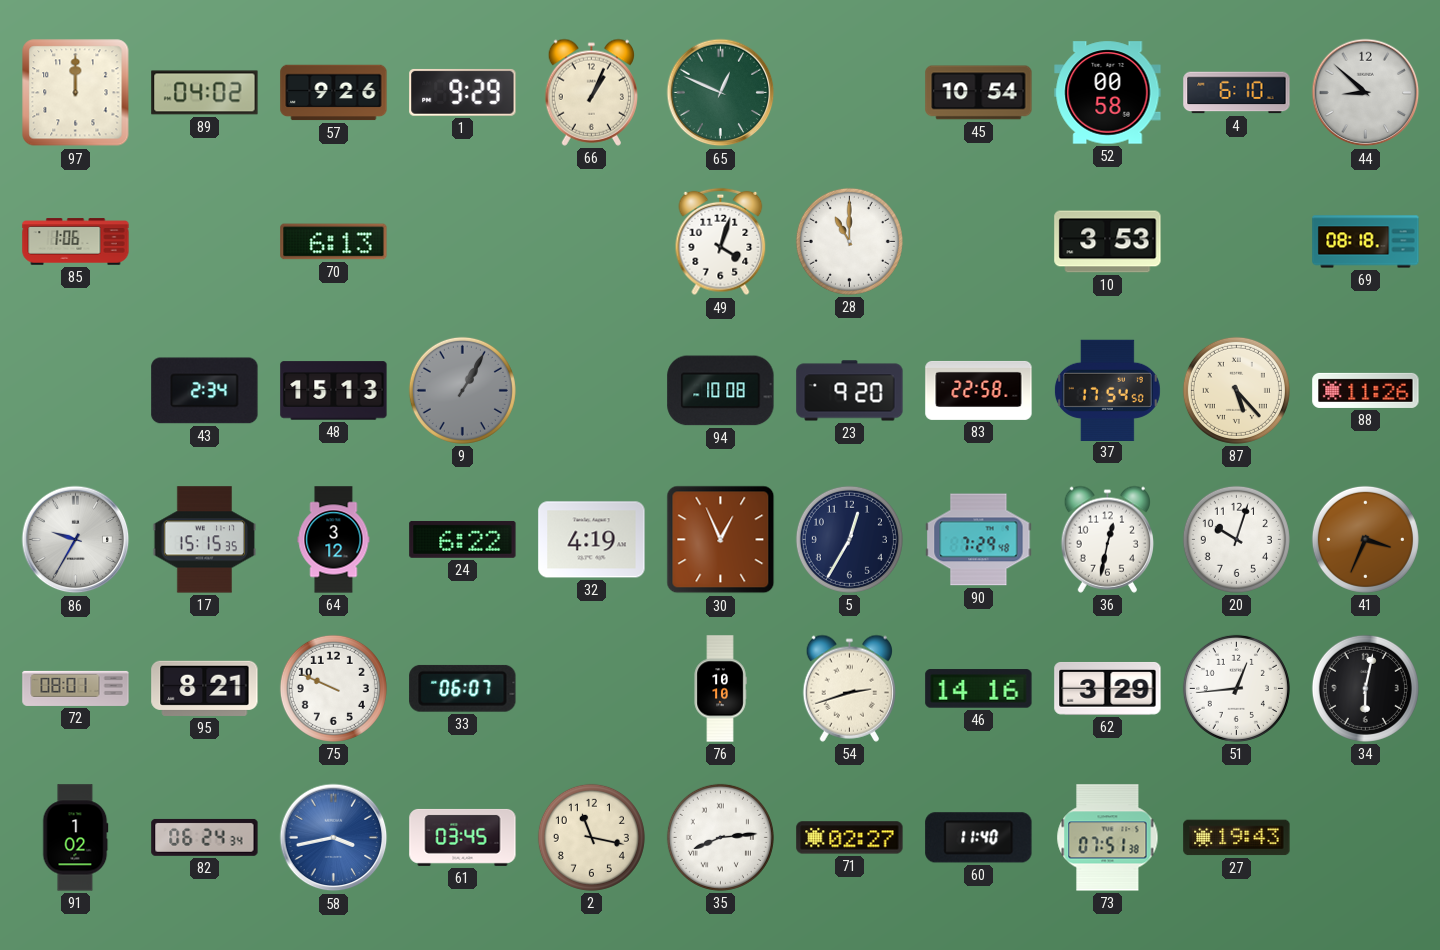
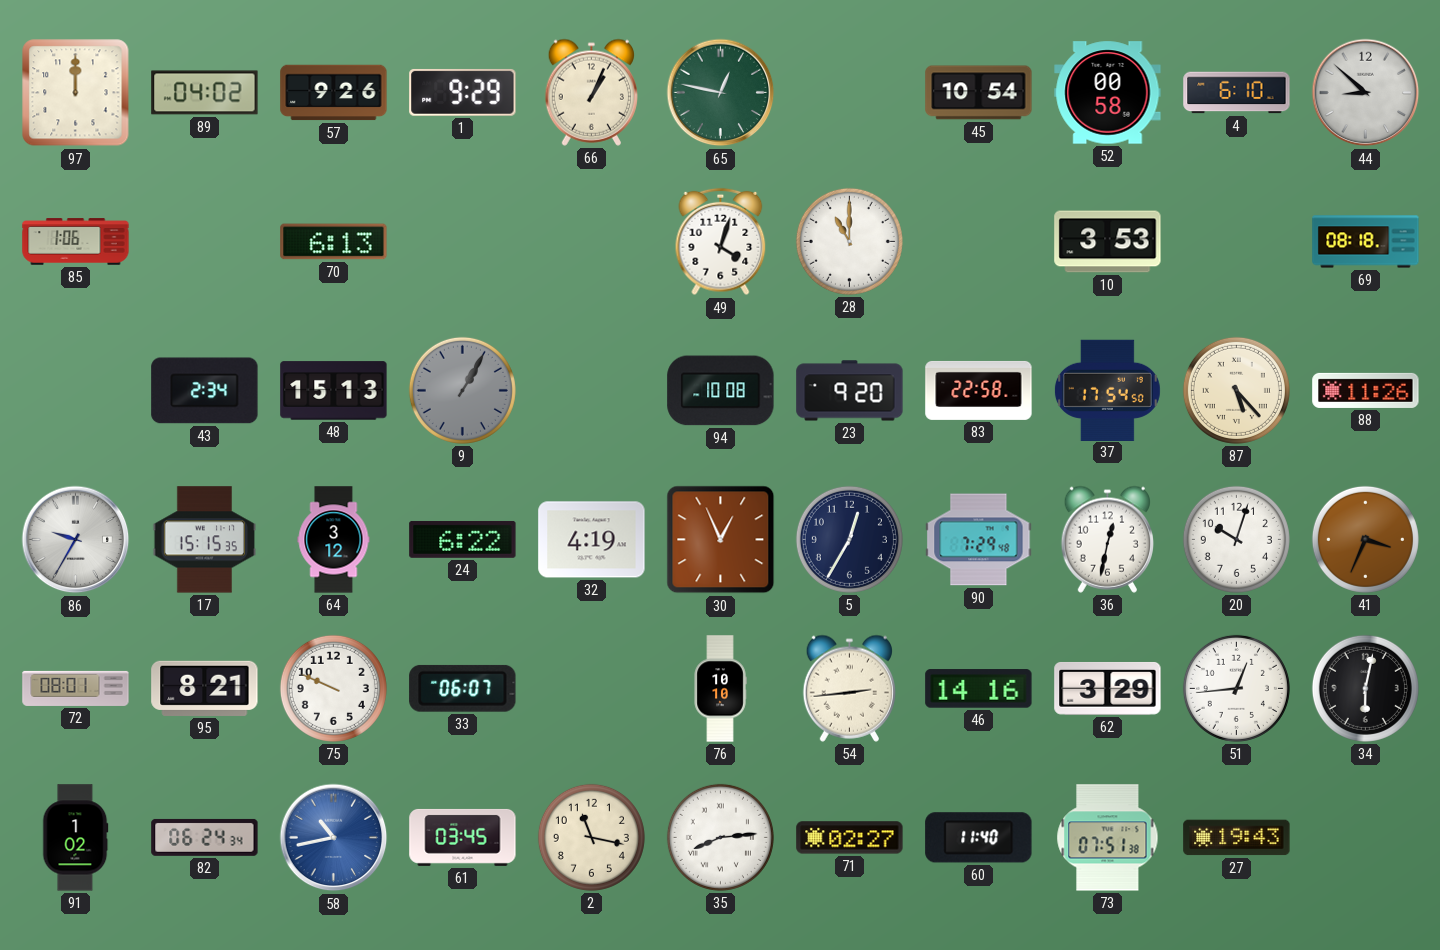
65: 12:49 -> 12:47 (721, 93)
54: 2:42 -> 2:44 (849, 688)
58: 3:43 -> 10:43 (334, 838)
